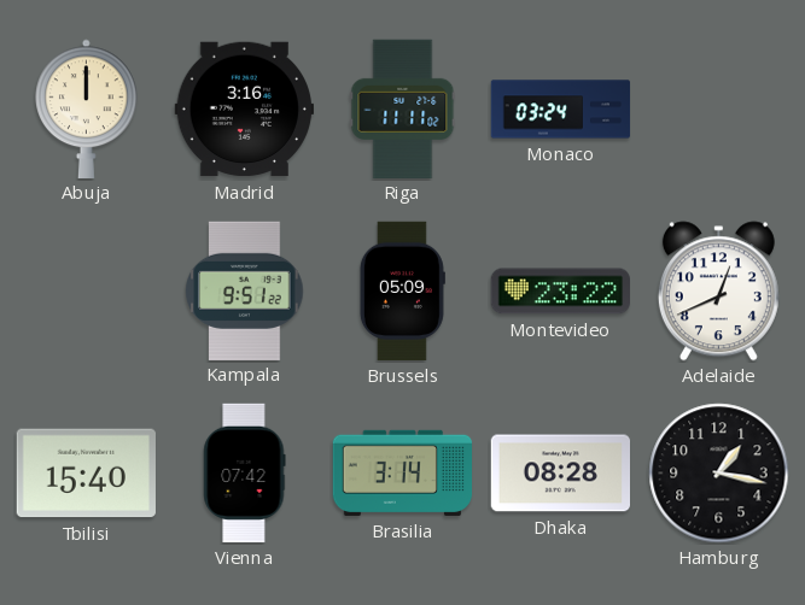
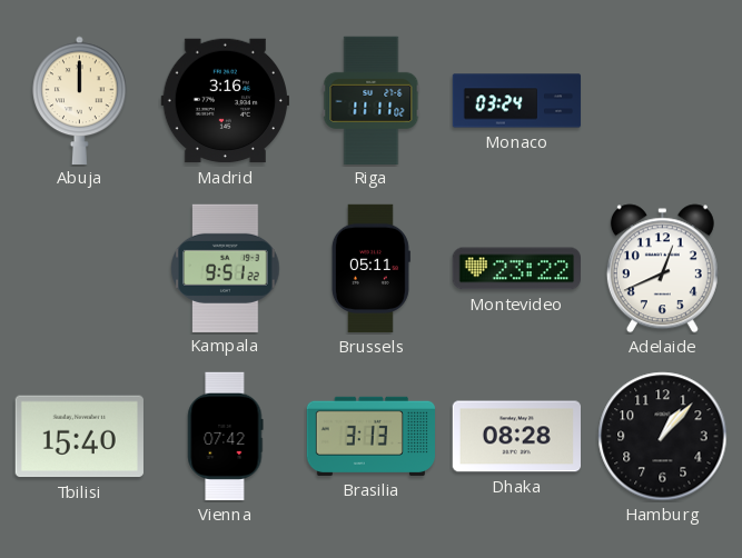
Brussels: 05:09 -> 05:11 (370, 269)
Brasilia: 3:14 -> 3:13 (372, 436)
Hamburg: 1:17 -> 1:07 (663, 437)
